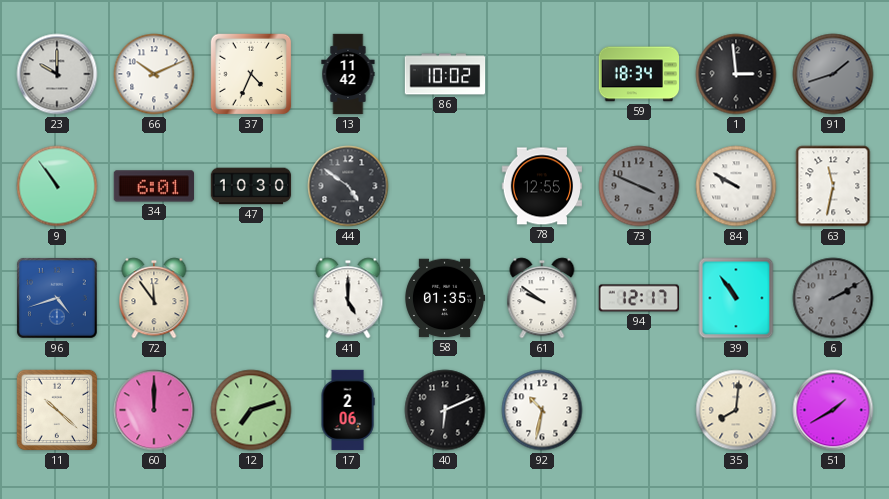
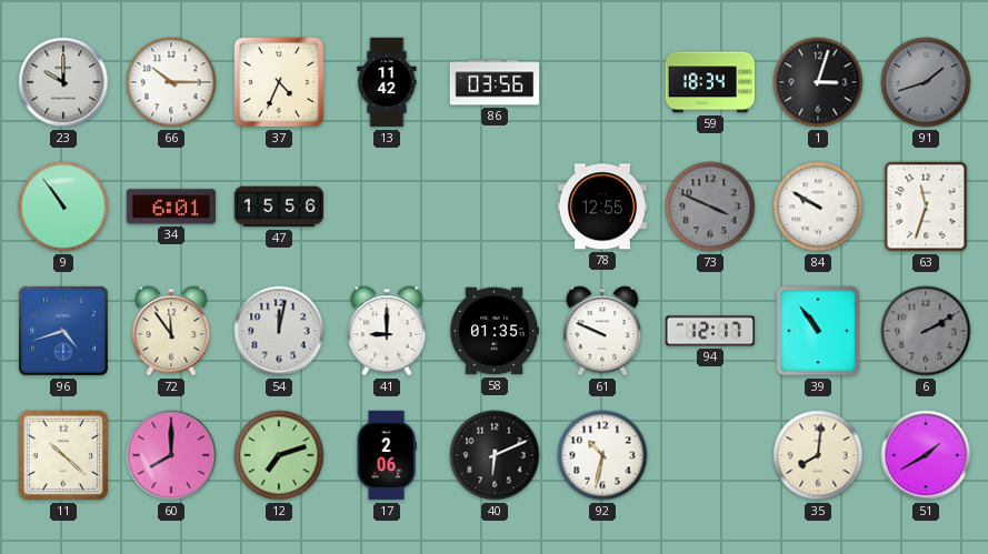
66: 10:11 -> 10:15 (171, 82)
86: 10:02 -> 03:56 (495, 82)
1: 2:59 -> 3:03 (818, 82)
47: 10:30 -> 15:56 (279, 207)
44: 4:51 -> none (348, 186)
63: 11:32 -> 11:33 (926, 207)
54: none -> 12:02 (279, 331)
41: 5:00 -> 9:00 (387, 331)
61: 9:51 -> 9:49 (602, 331)
60: 12:00 -> 8:00 (171, 455)
